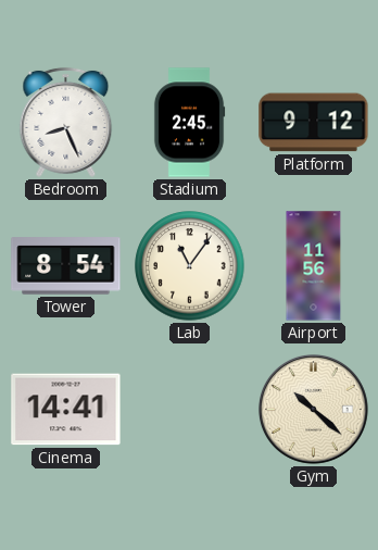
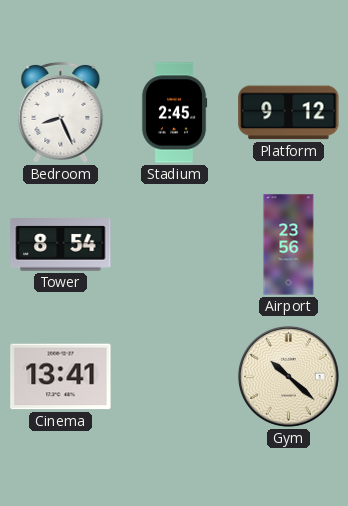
Lab: 11:06 -> none (190, 266)
Airport: 11:56 -> 23:56 (289, 245)
Cinema: 14:41 -> 13:41 (61, 377)
